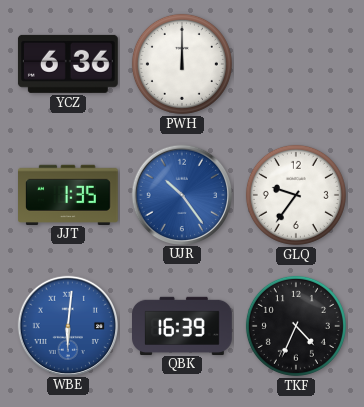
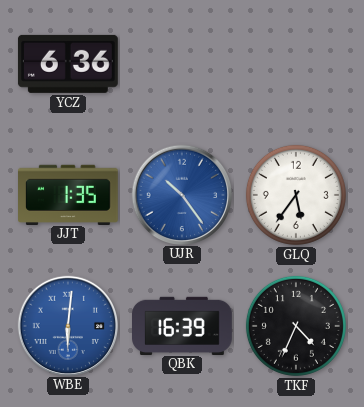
PWH: 12:00 -> none (182, 64)
GLQ: 9:36 -> 5:36 (296, 195)
